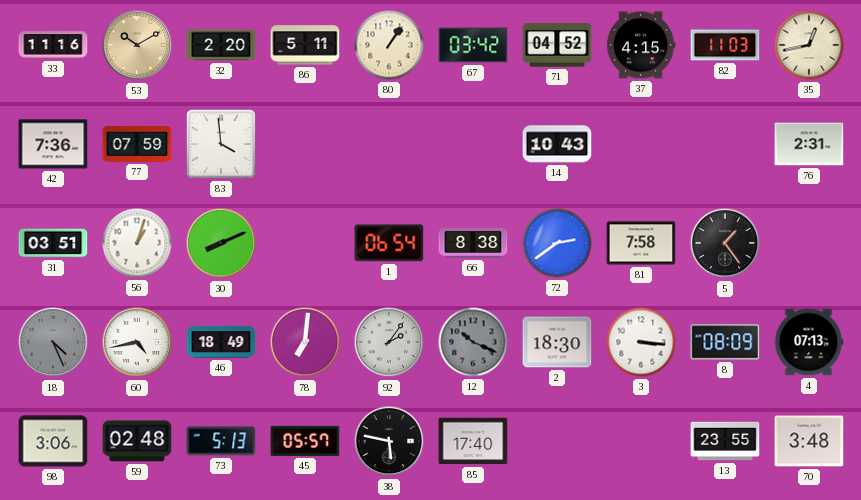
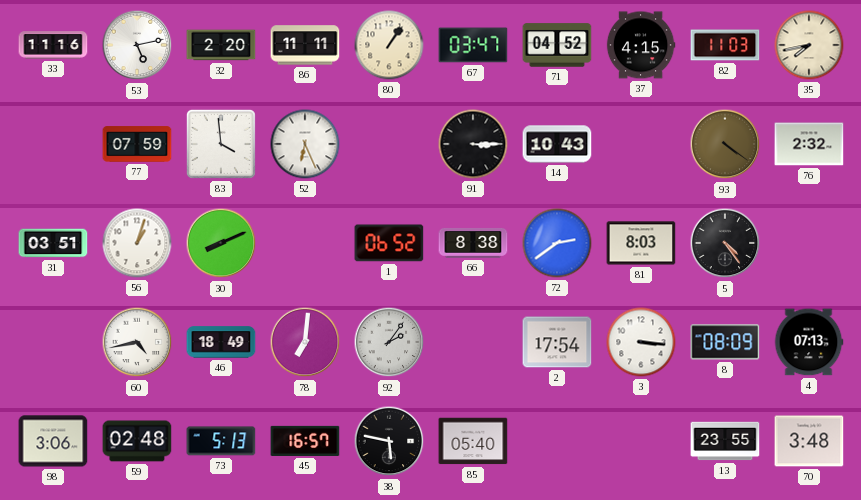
53: 10:10 -> 5:13 (137, 45)
53 dial: champagne -> white (137, 45)
86: 5:11 -> 11:11 (305, 45)
67: 03:42 -> 03:47 (473, 45)
35: 12:43 -> 7:43 (809, 45)
42: 7:36 -> none (53, 144)
52: none -> 6:26 (305, 144)
91: none -> 3:15 (473, 144)
93: none -> 4:21 (725, 144)
76: 2:31 -> 2:32 (809, 144)
1: 06:54 -> 06:52 (389, 243)
81: 7:58 -> 8:03 (641, 243)
5: 1:24 -> 4:24 (725, 243)
18: 4:26 -> none (53, 342)
12: 10:19 -> none (473, 342)
2: 18:30 -> 17:54 (557, 342)
45: 05:57 -> 16:57 (305, 441)
85: 17:40 -> 05:40 (473, 441)
